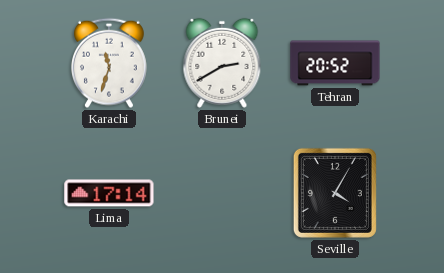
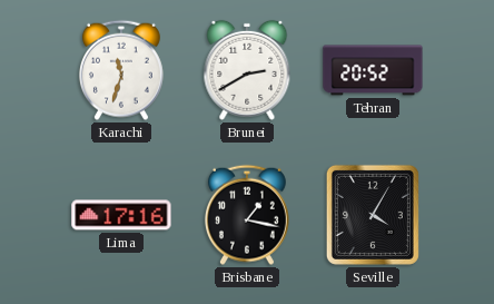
Lima: 17:14 -> 17:16 (121, 215)
Brisbane: none -> 1:17 (247, 215)
